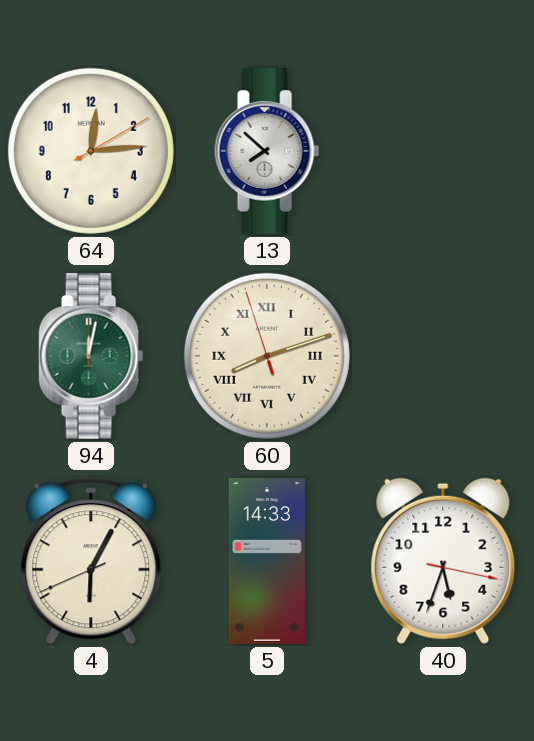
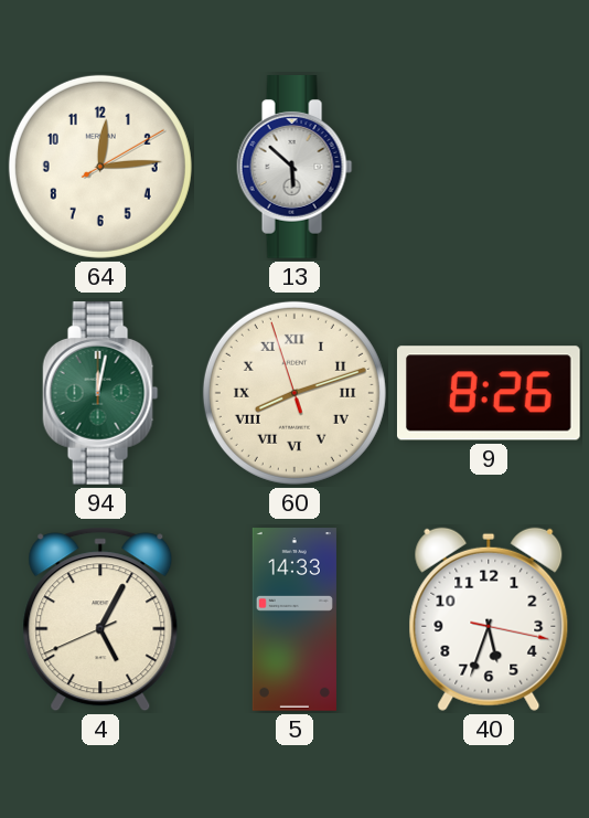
13: 7:52 -> 5:52 (294, 168)
9: none -> 8:26 (489, 393)
4: 6:04 -> 5:04 (100, 619)
